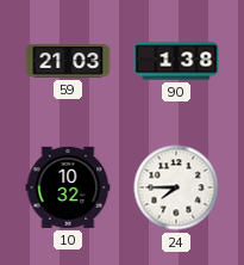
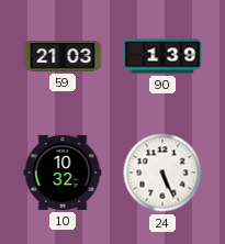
90: 1:38 -> 1:39 (162, 56)
24: 7:45 -> 5:26 (162, 173)
